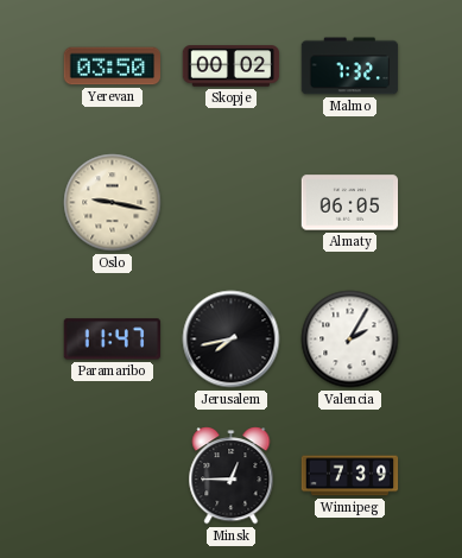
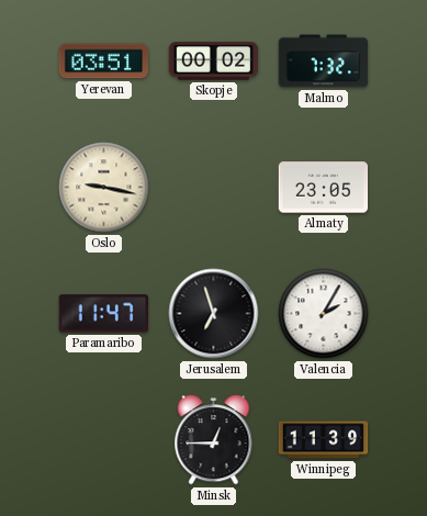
Yerevan: 03:50 -> 03:51 (104, 61)
Almaty: 06:05 -> 23:05 (324, 188)
Jerusalem: 7:43 -> 6:57 (214, 314)
Winnipeg: 7:39 -> 11:39 (324, 440)
